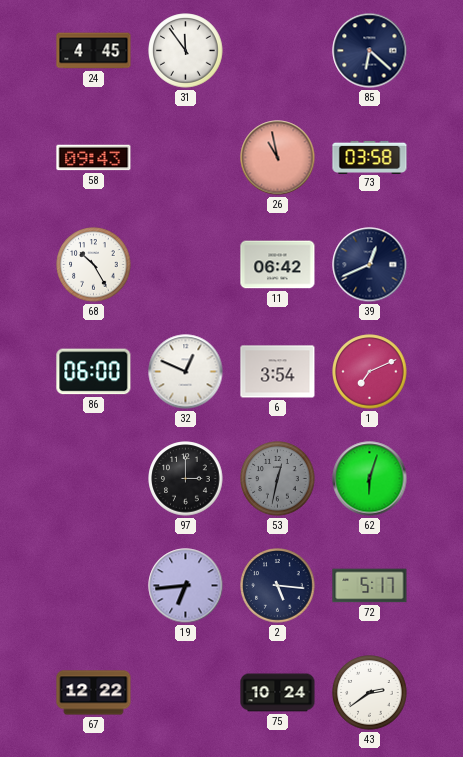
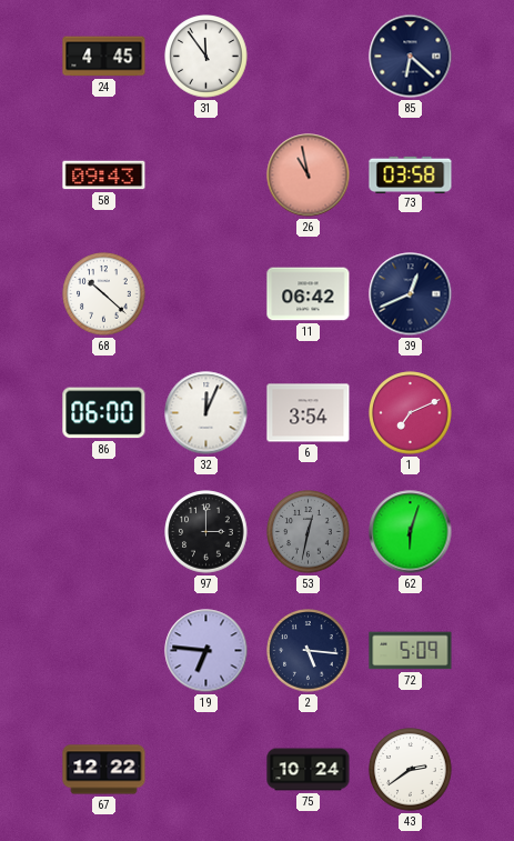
68: 10:25 -> 10:22 (104, 294)
32: 12:49 -> 12:04 (206, 413)
19: 6:44 -> 6:46 (206, 651)
72: 5:17 -> 5:09 (411, 651)
